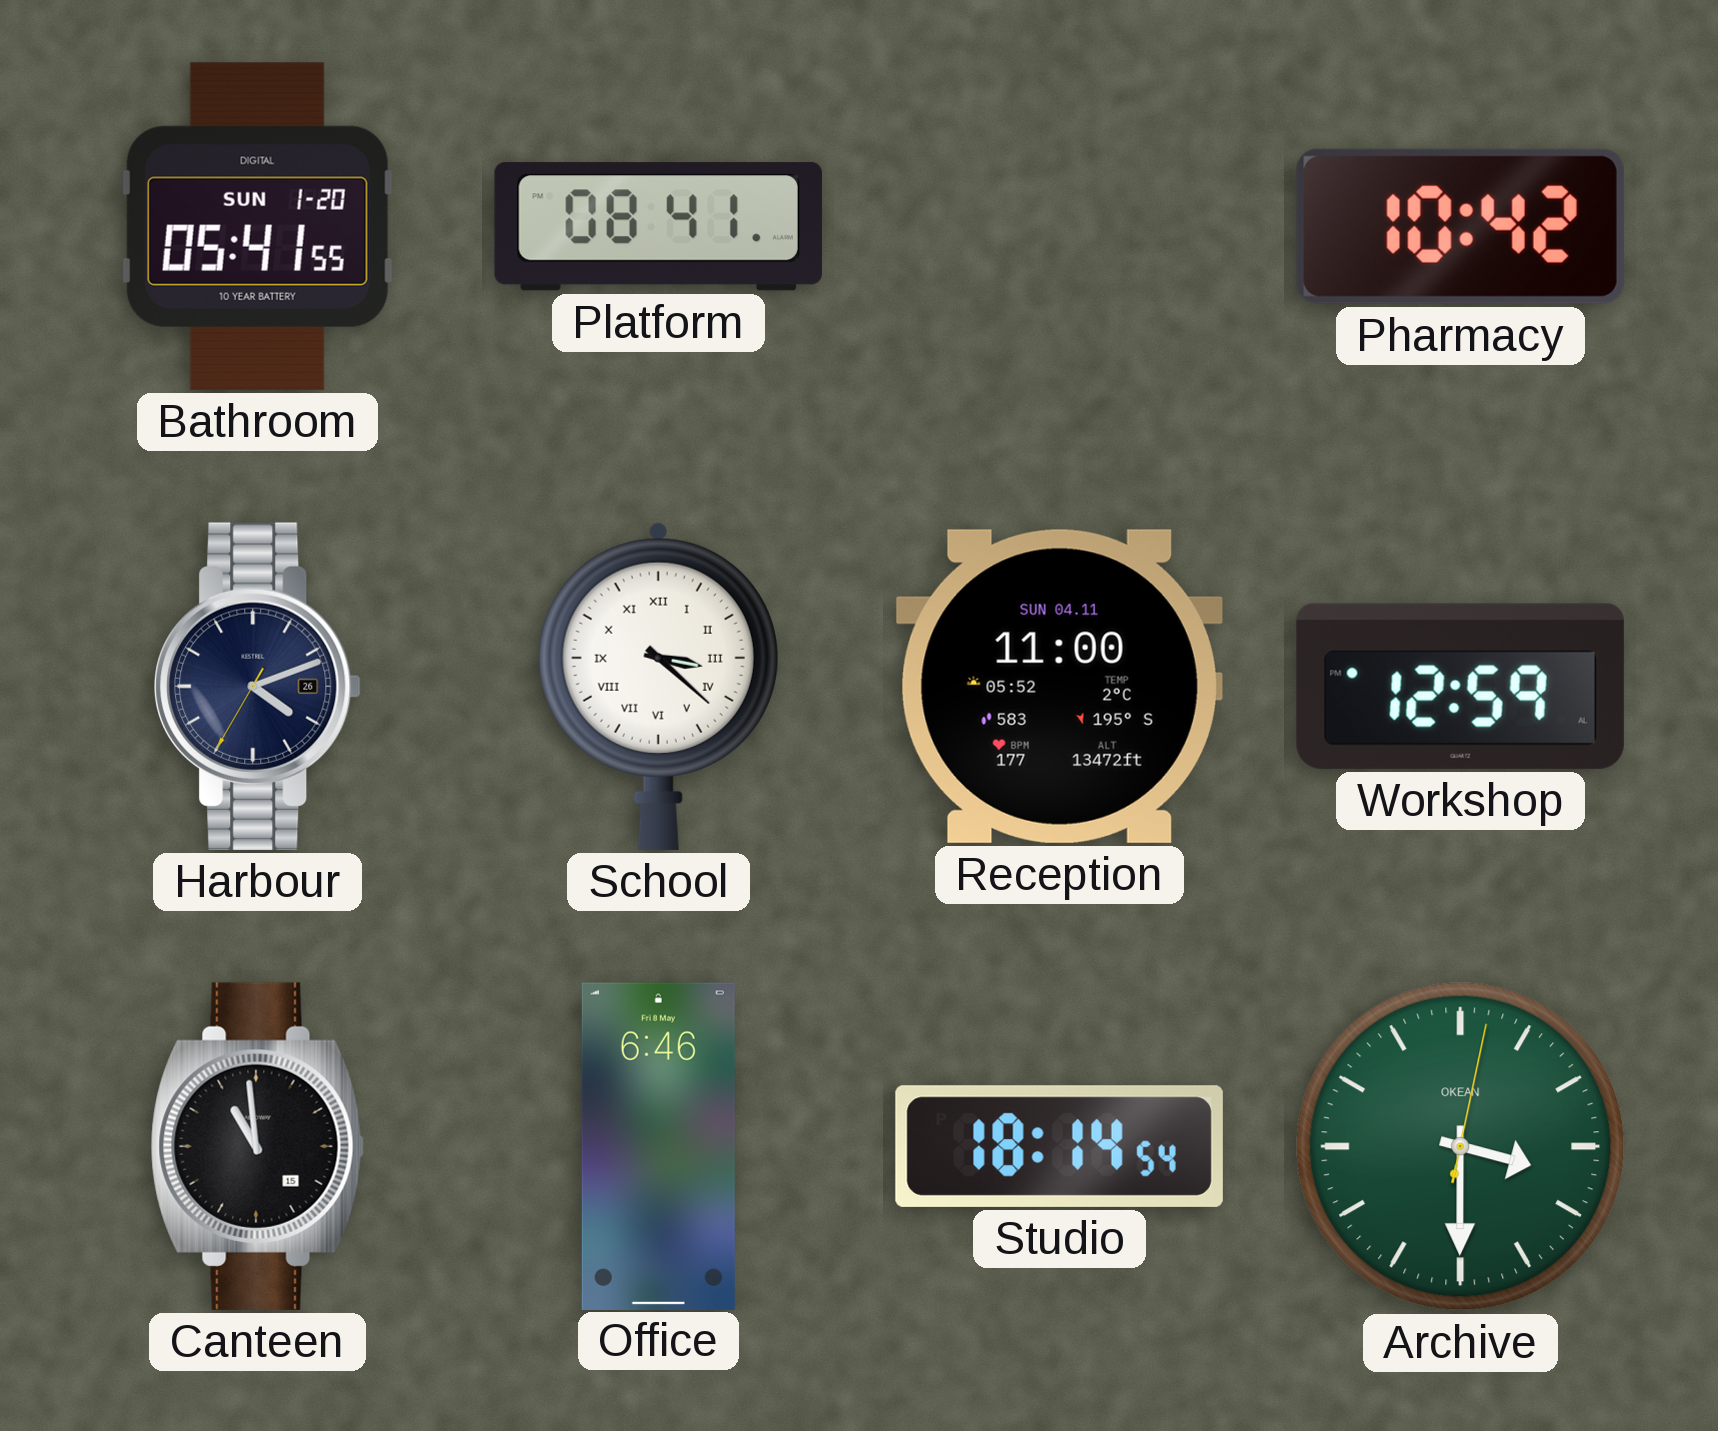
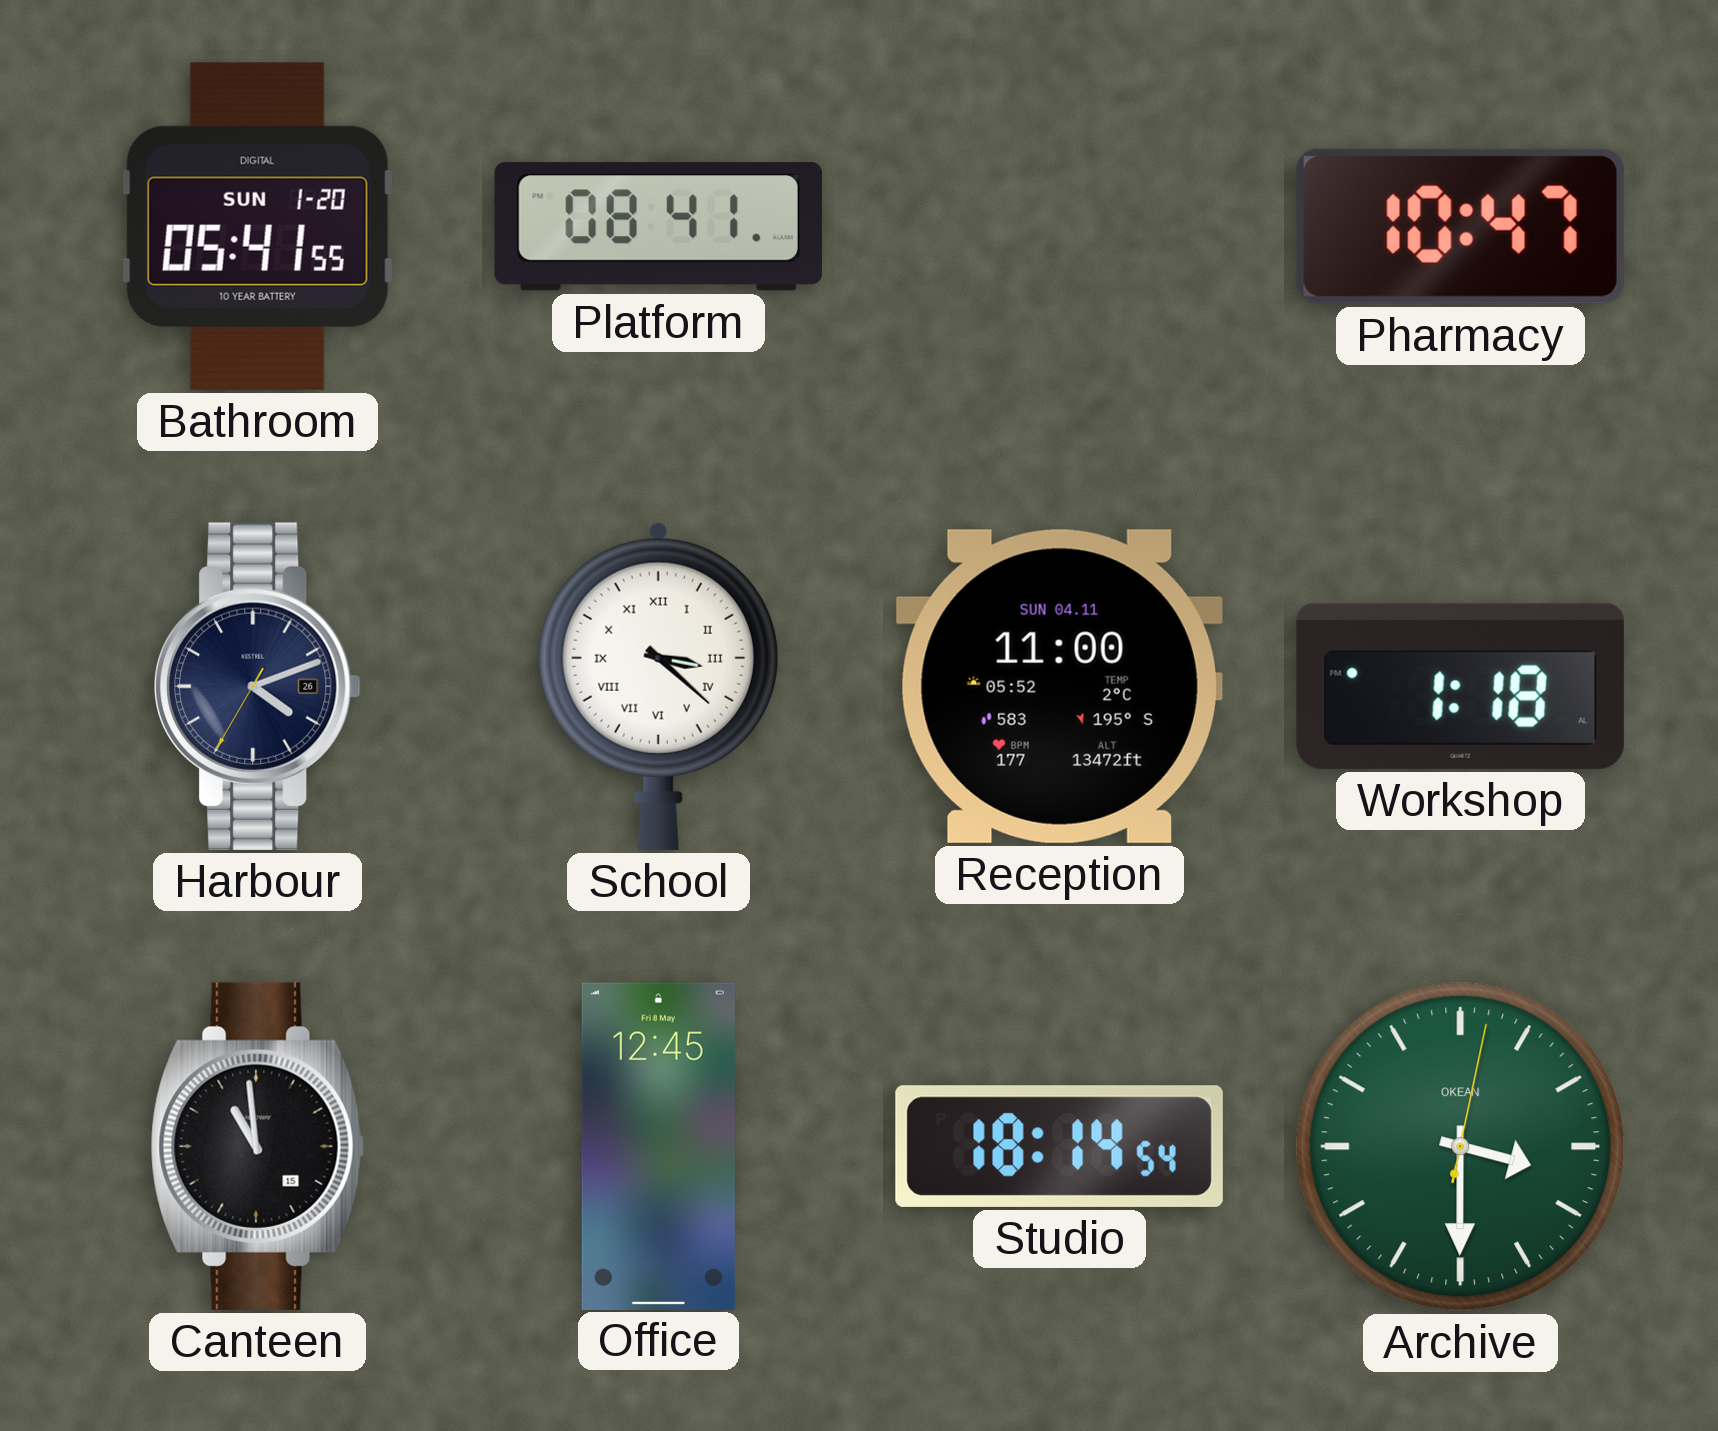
Pharmacy: 10:42 -> 10:47 (1460, 226)
Workshop: 12:59 -> 1:18 (1460, 686)
Office: 6:46 -> 12:45 (658, 1146)
